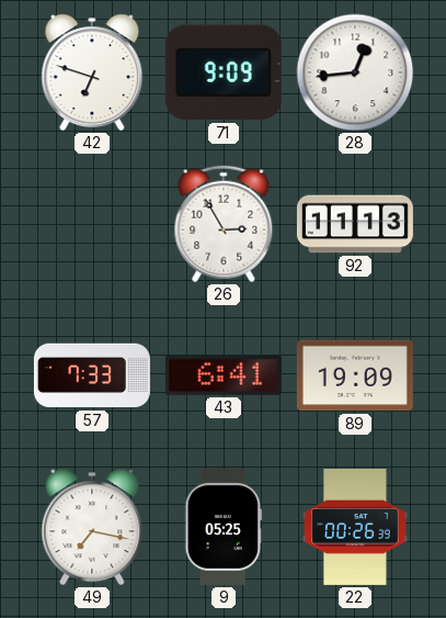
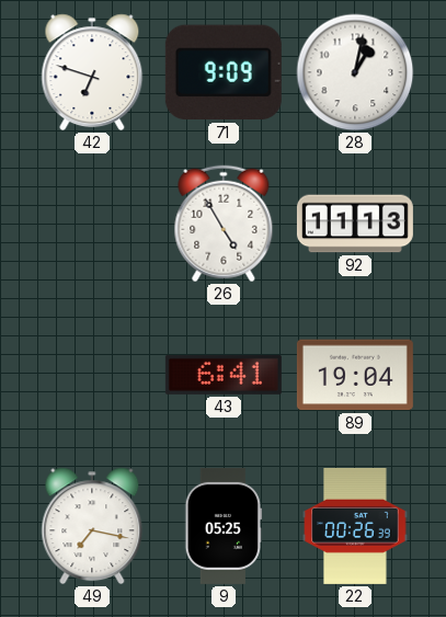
28: 12:44 -> 1:02 (355, 72)
26: 2:55 -> 4:55 (224, 224)
57: 7:33 -> none (92, 375)
89: 19:09 -> 19:04 (355, 375)
